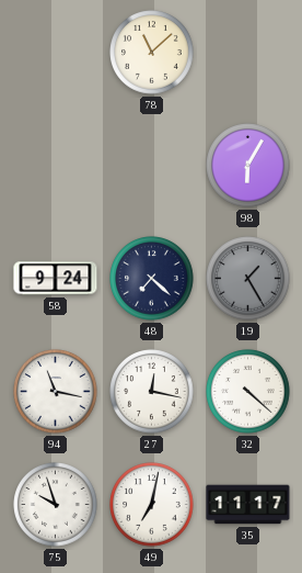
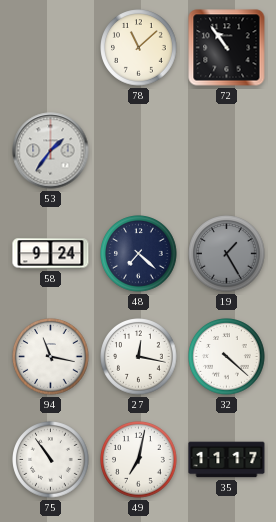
72: none -> 10:54 (227, 48)
53: none -> 1:36 (51, 151)
98: 6:05 -> none (248, 166)
75: 9:57 -> 10:54 (51, 460)
